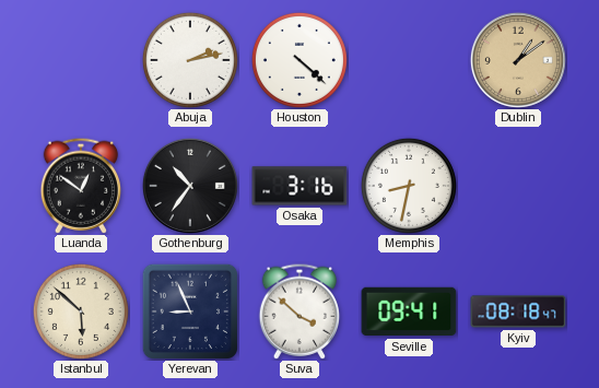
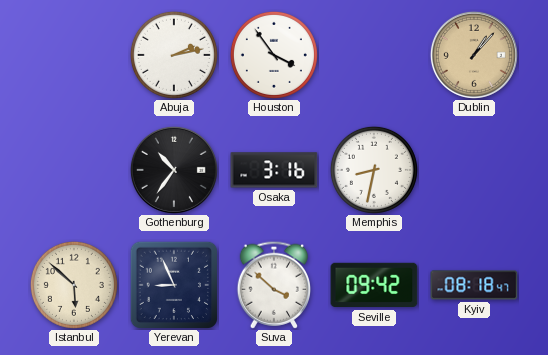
Houston: 4:22 -> 3:54 (274, 55)
Dublin: 1:09 -> 1:07 (474, 55)
Luanda: 12:51 -> none (80, 186)
Seville: 09:41 -> 09:42 (374, 285)
